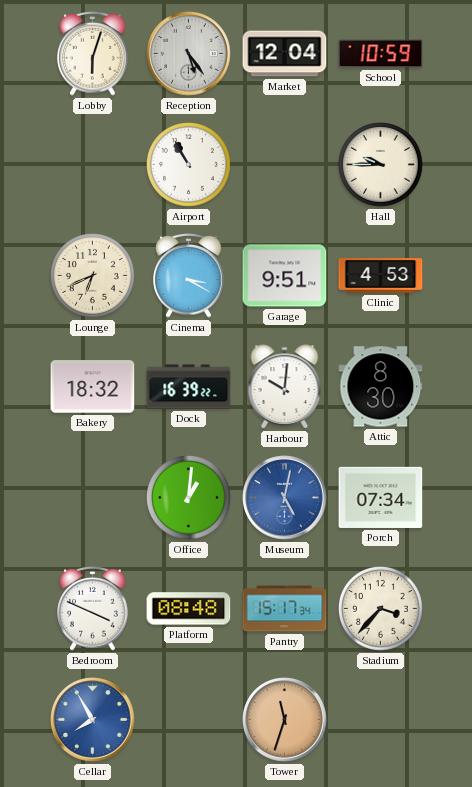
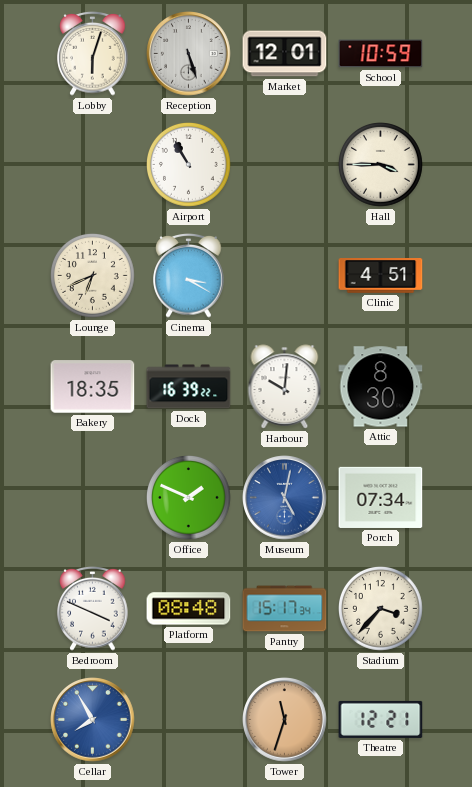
Reception: 5:24 -> 5:27 (189, 54)
Market: 12:04 -> 12:01 (285, 54)
Hall: 9:45 -> 3:45 (381, 165)
Garage: 9:51 -> none (285, 276)
Clinic: 4:53 -> 4:51 (381, 276)
Bakery: 18:32 -> 18:35 (93, 387)
Office: 1:01 -> 1:49 (189, 498)
Theatre: none -> 12:21 (381, 719)
